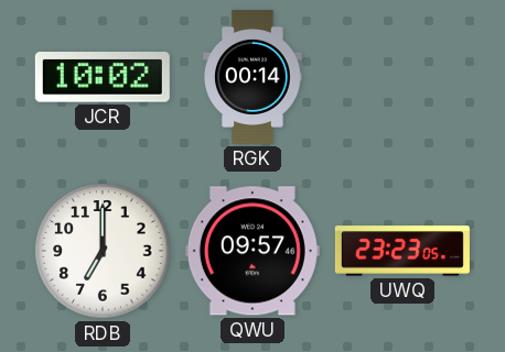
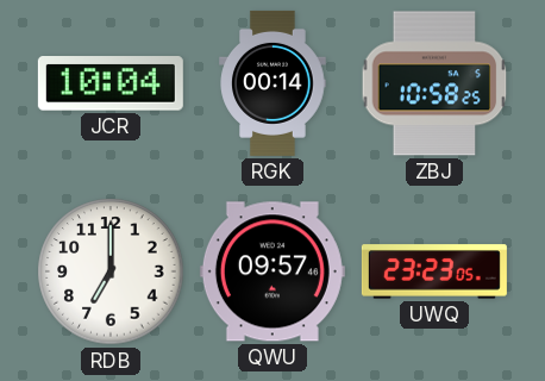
JCR: 10:02 -> 10:04 (111, 85)
ZBJ: none -> 10:58 (434, 83)
